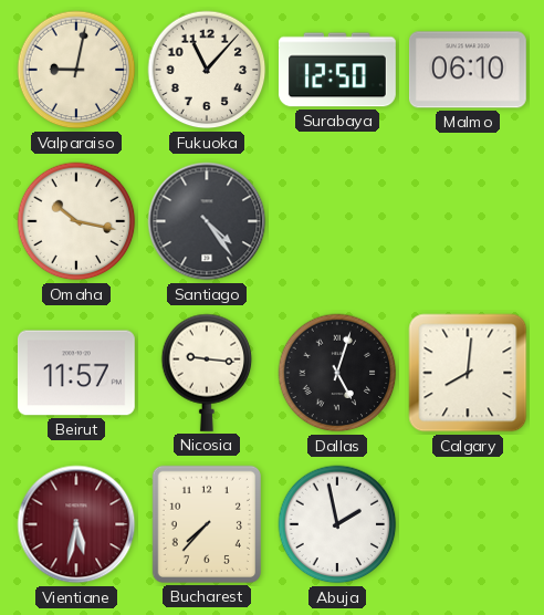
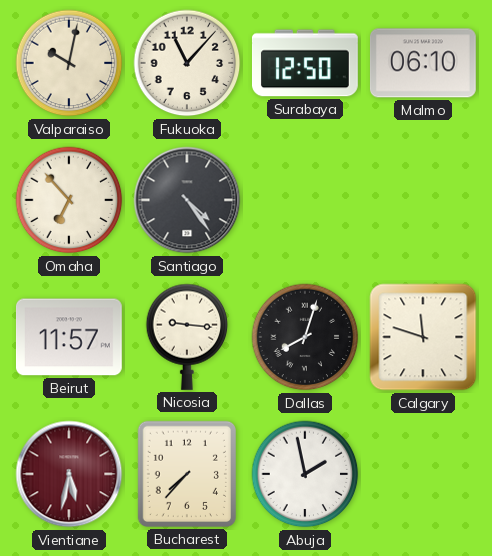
Valparaiso: 9:02 -> 10:02 (69, 63)
Omaha: 10:17 -> 6:53 (69, 200)
Dallas: 5:03 -> 8:03 (305, 337)
Calgary: 8:01 -> 11:48 (423, 337)
